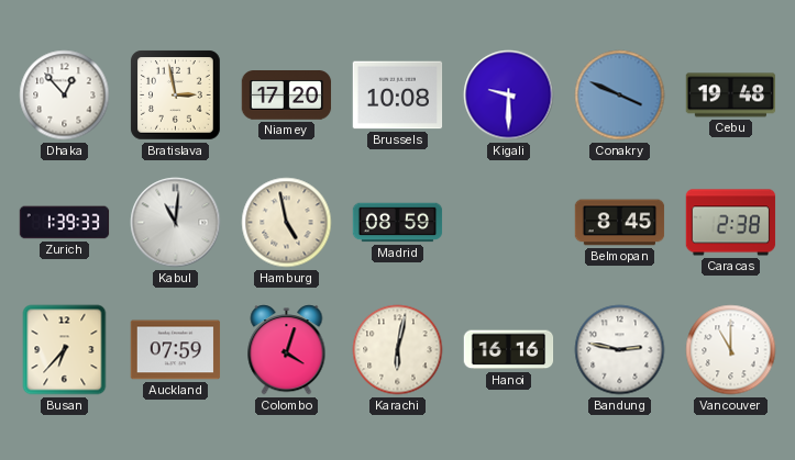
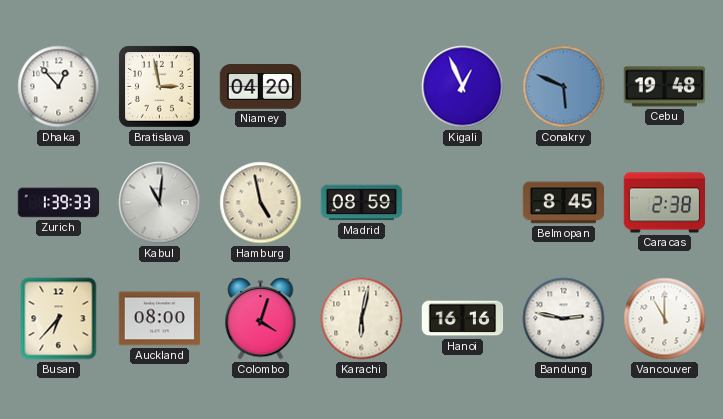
Niamey: 17:20 -> 04:20 (261, 87)
Brussels: 10:08 -> none (398, 96)
Kigali: 9:30 -> 12:56 (463, 87)
Conakry: 3:49 -> 5:49 (564, 87)
Auckland: 07:59 -> 08:00 (160, 319)
